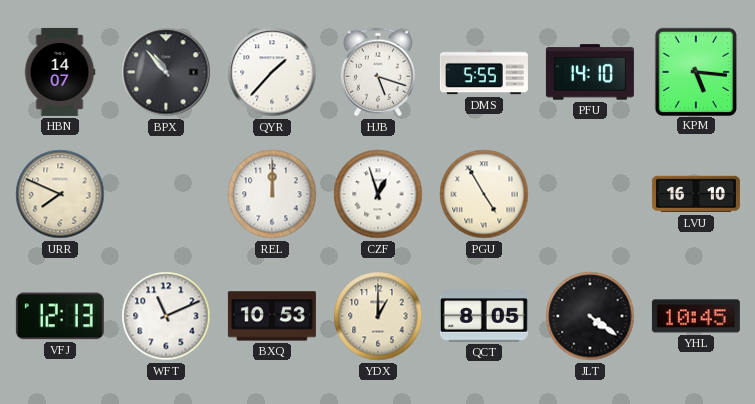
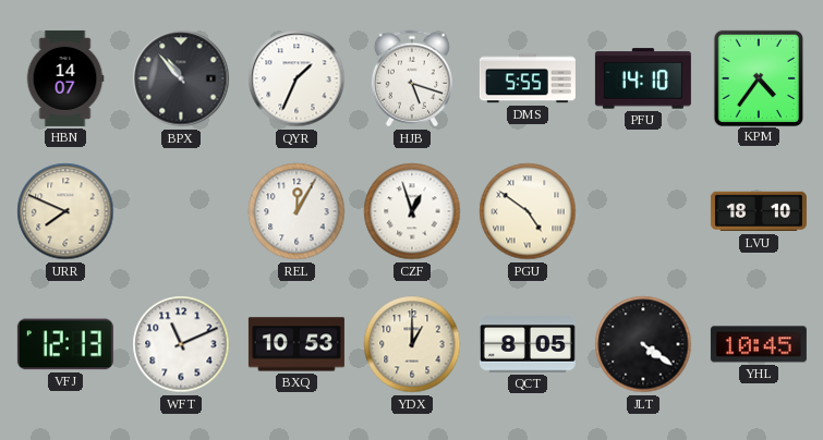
QYR: 1:37 -> 1:34 (296, 78)
KPM: 5:16 -> 4:36 (758, 77)
REL: 12:00 -> 12:05 (296, 211)
PGU: 4:55 -> 4:51 (528, 211)
LVU: 16:10 -> 18:10 (759, 211)
